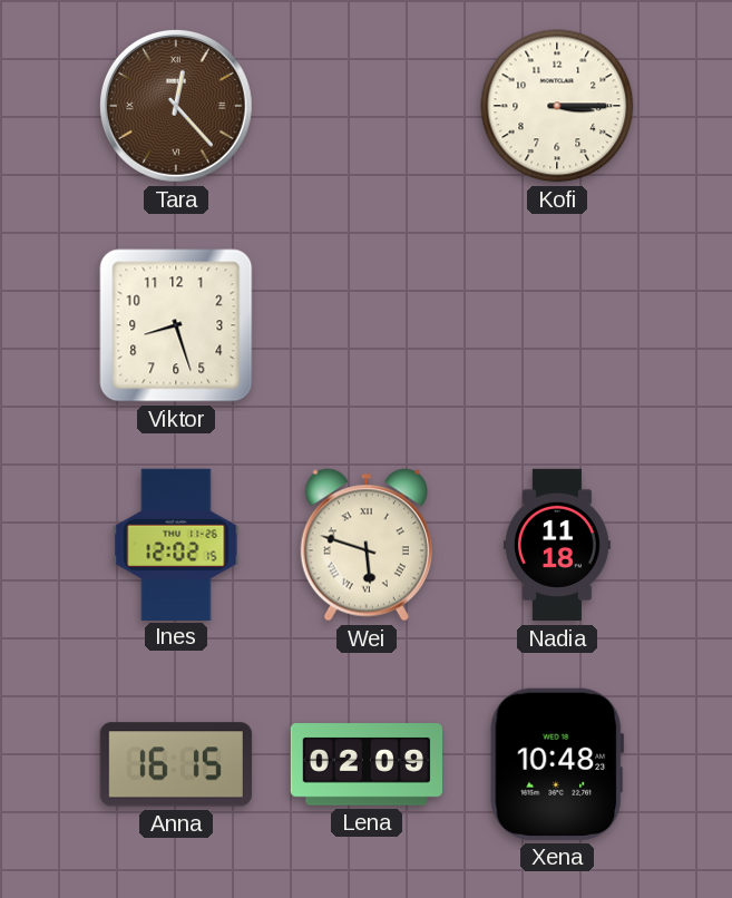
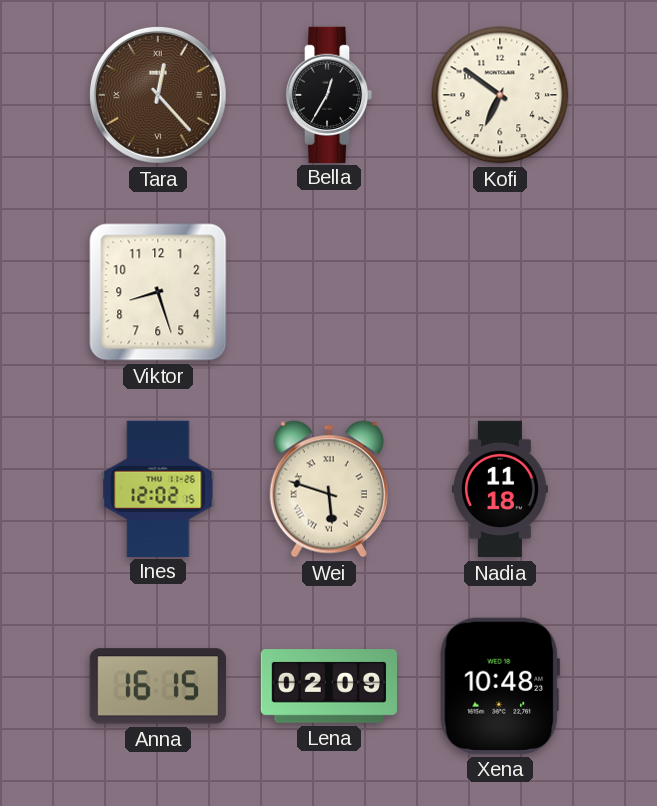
Bella: none -> 12:35 (329, 94)
Kofi: 3:15 -> 6:51 (500, 95)
